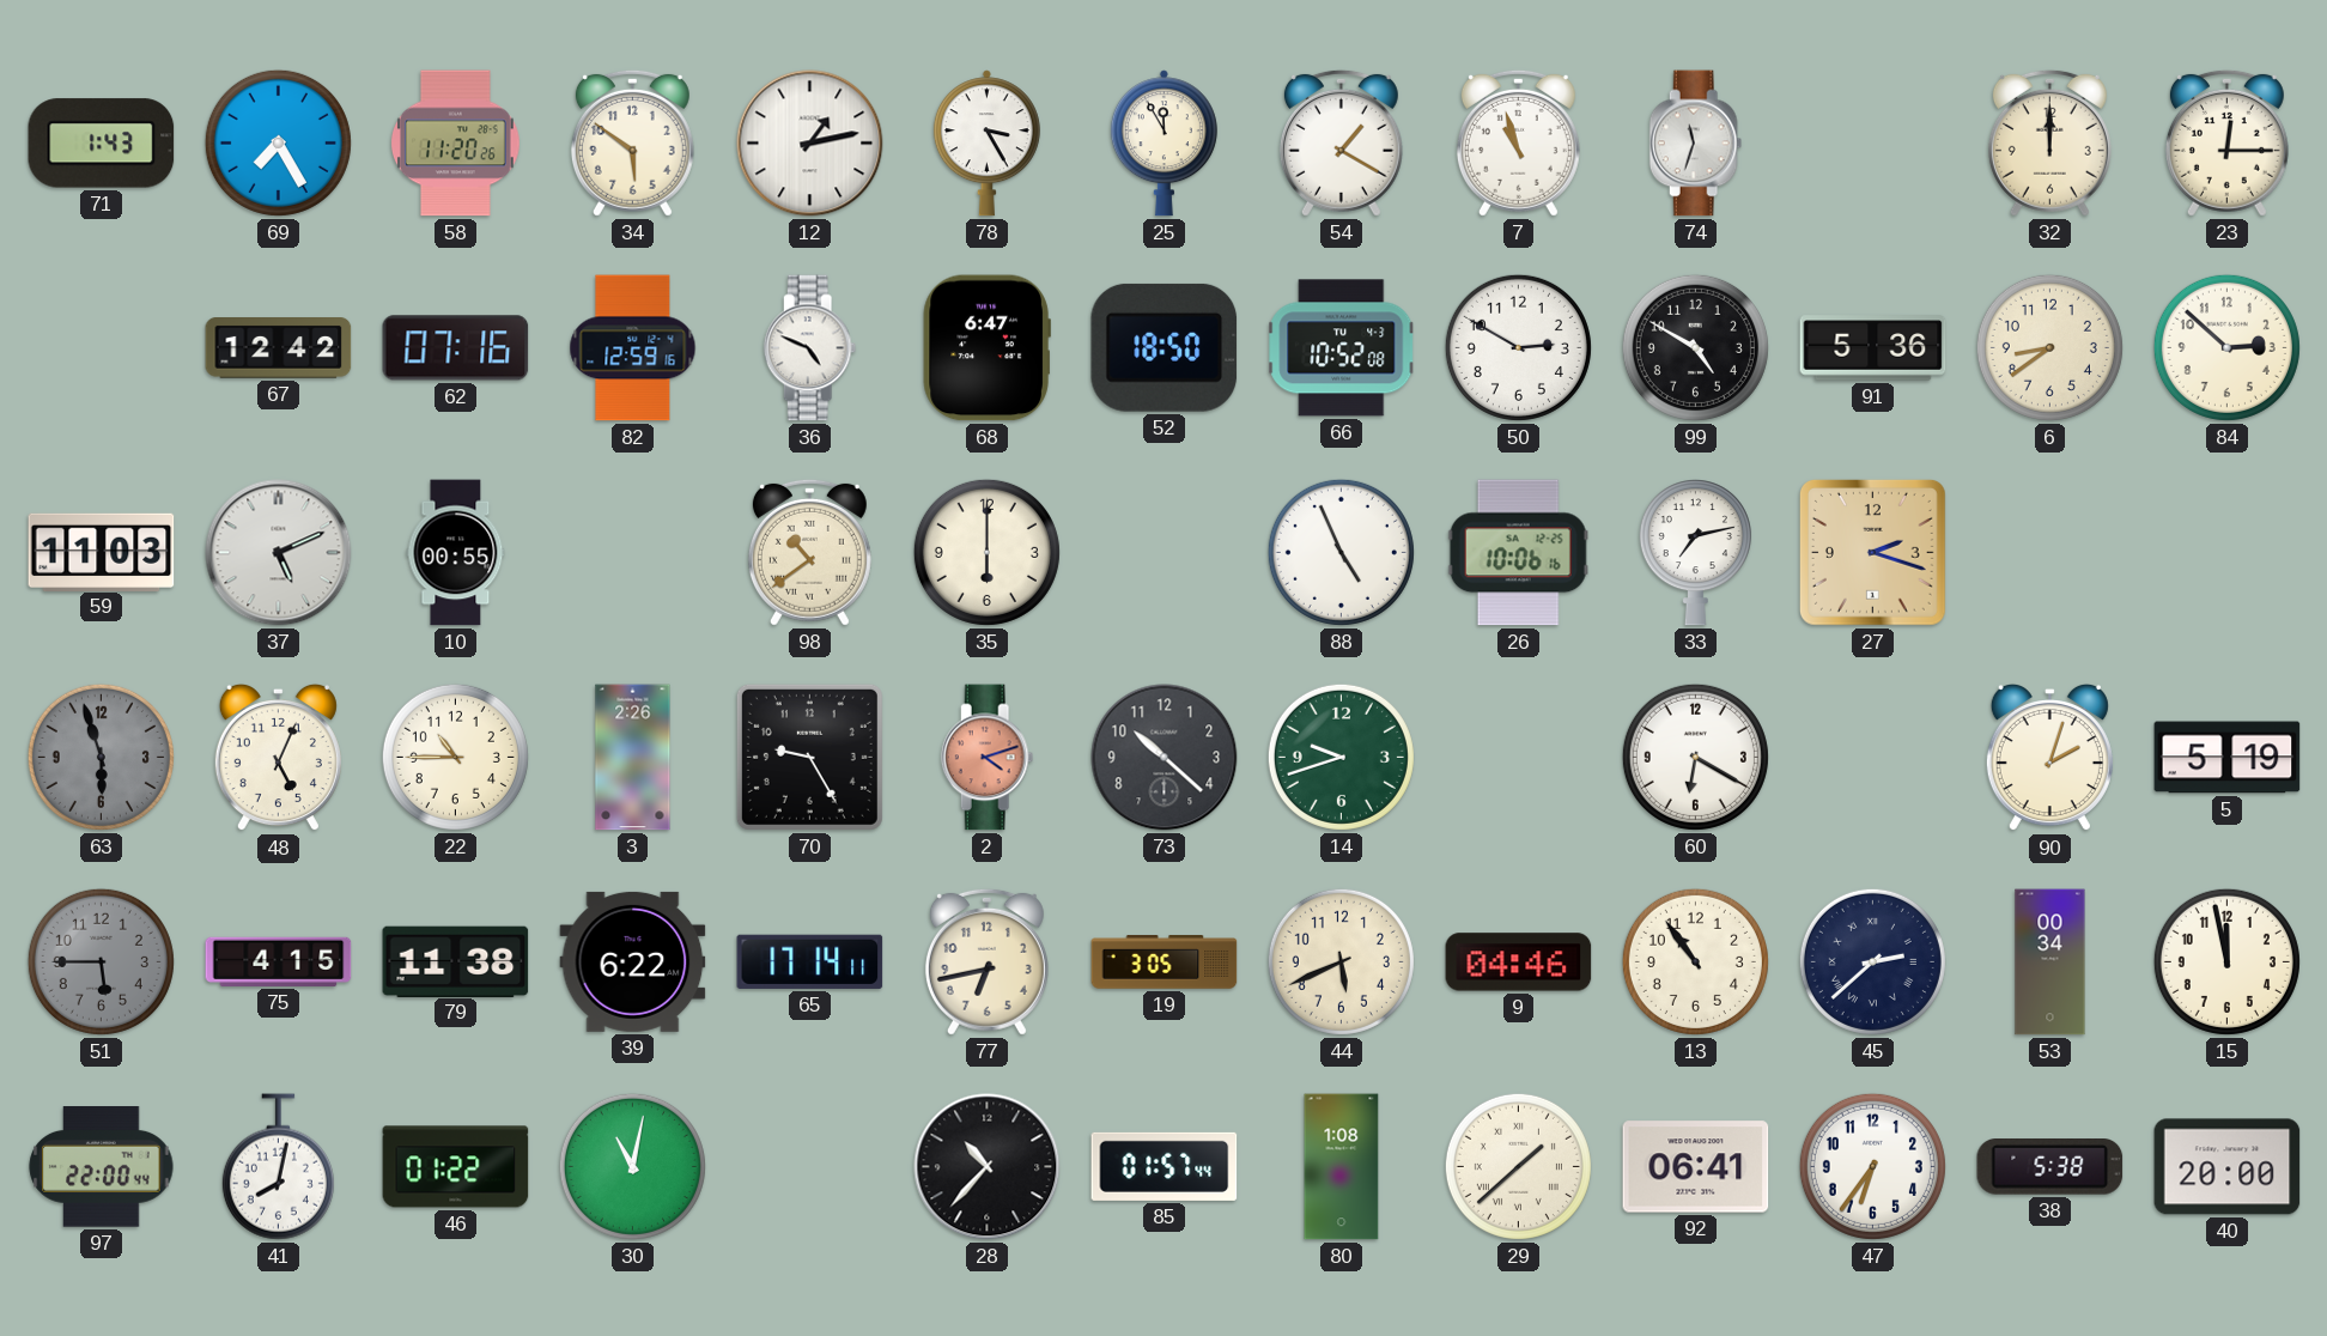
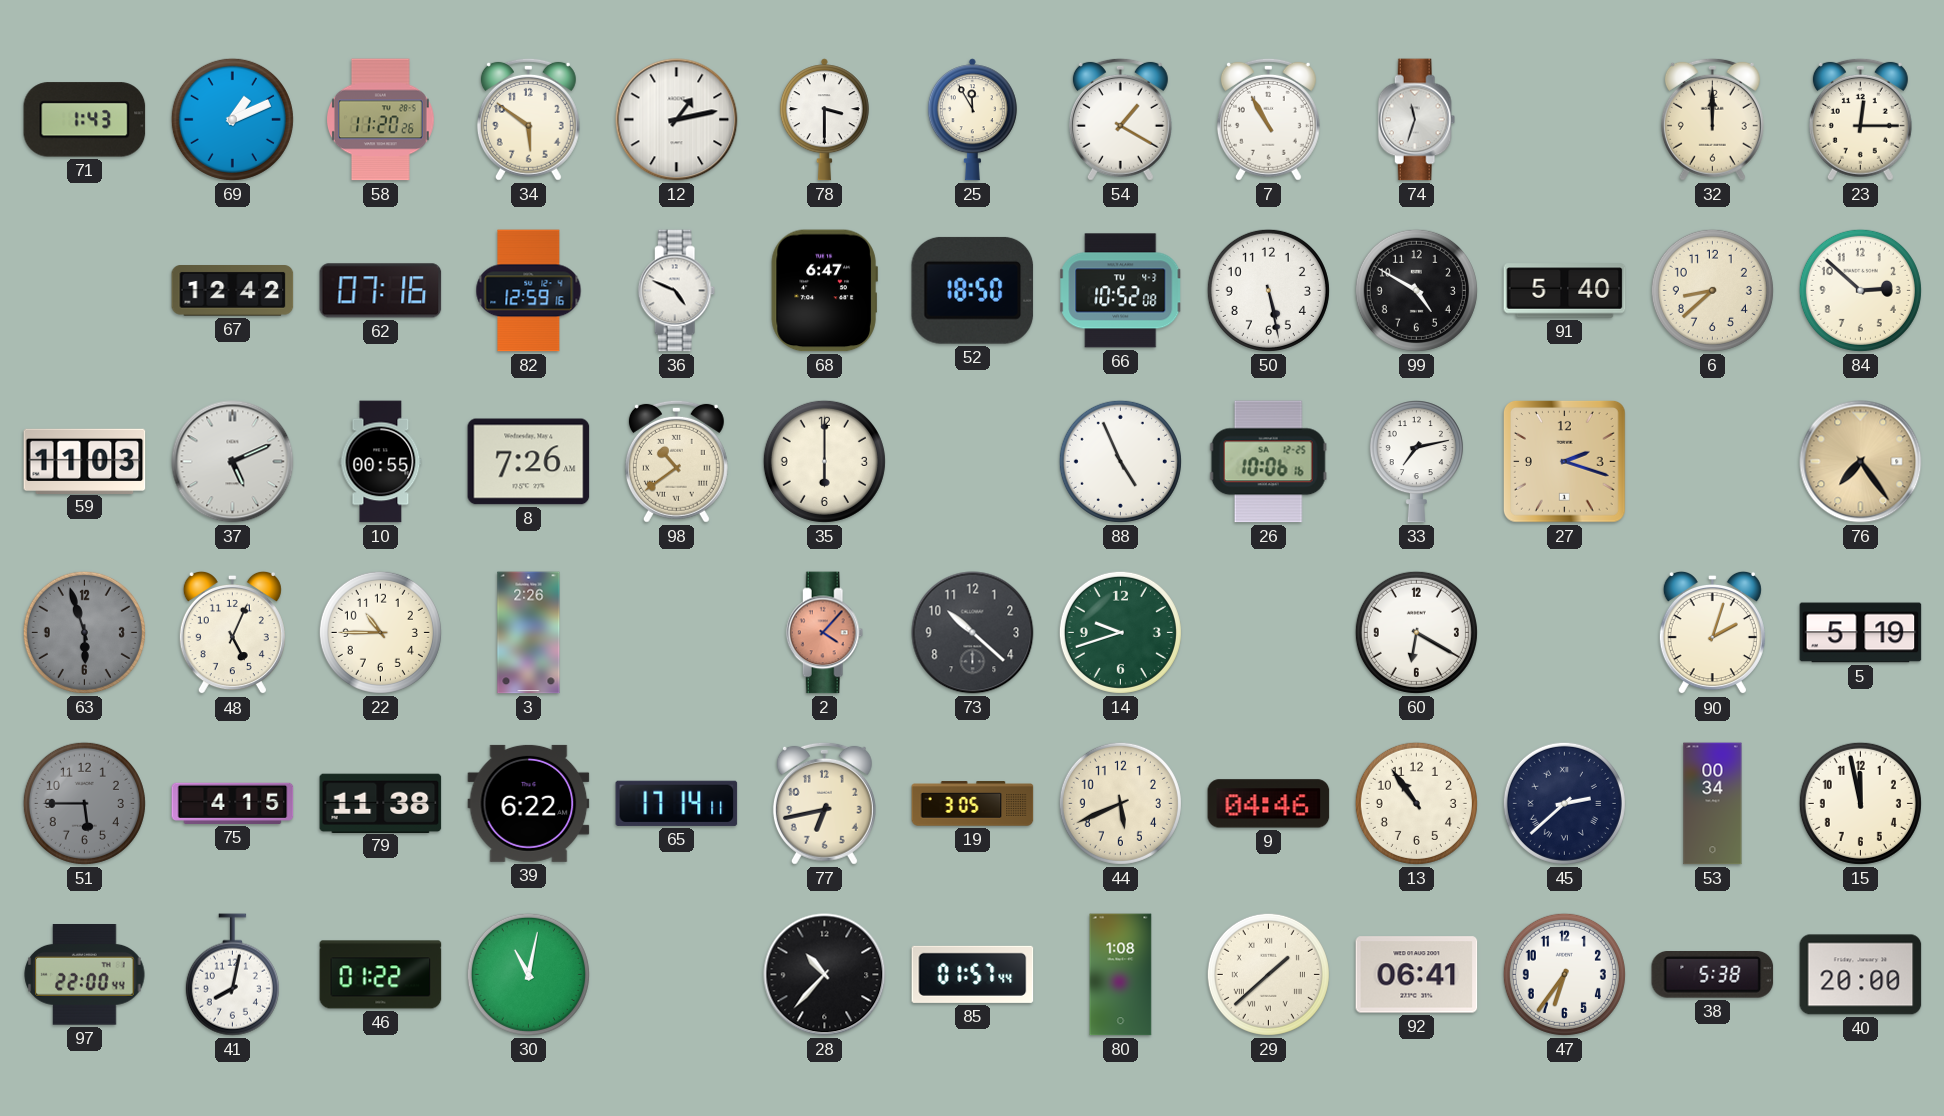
69: 7:25 -> 1:11 (232, 119)
78: 3:25 -> 3:30 (824, 120)
7: 10:57 -> 10:55 (1268, 119)
50: 2:50 -> 5:28 (1268, 290)
91: 5:36 -> 5:40 (1565, 291)
6: 8:39 -> 8:38 (1712, 290)
8: none -> 7:26 (529, 462)
76: none -> 7:24 (1861, 462)
70: 9:25 -> none (809, 757)
2: 4:12 -> 4:07 (825, 633)
